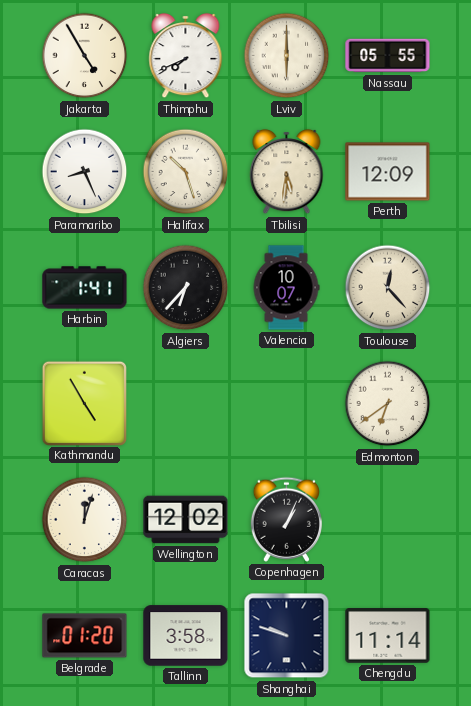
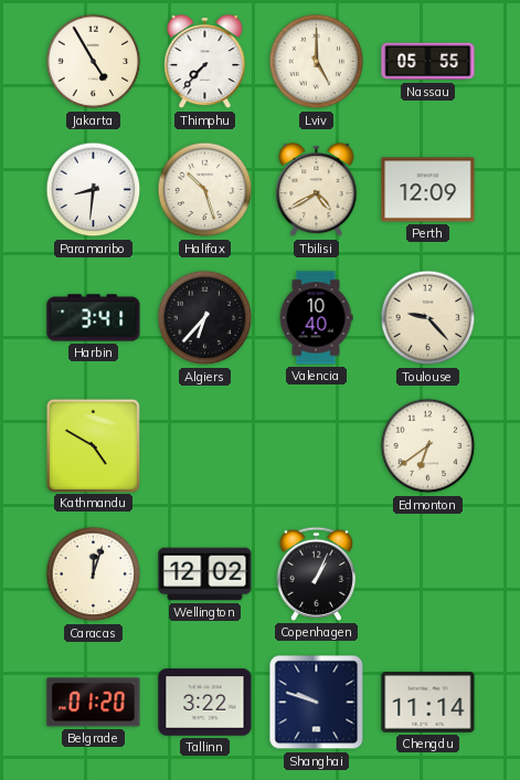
Thimphu: 7:41 -> 7:37 (205, 62)
Lviv: 6:00 -> 5:00 (317, 62)
Paramaribo: 8:26 -> 8:31 (94, 190)
Tbilisi: 5:31 -> 4:40 (317, 190)
Harbin: 1:41 -> 3:41 (94, 318)
Valencia: 10:07 -> 10:40 (316, 318)
Toulouse: 12:23 -> 9:23 (428, 318)
Kathmandu: 4:55 -> 4:50 (93, 445)
Tallinn: 3:58 -> 3:22 (205, 703)
